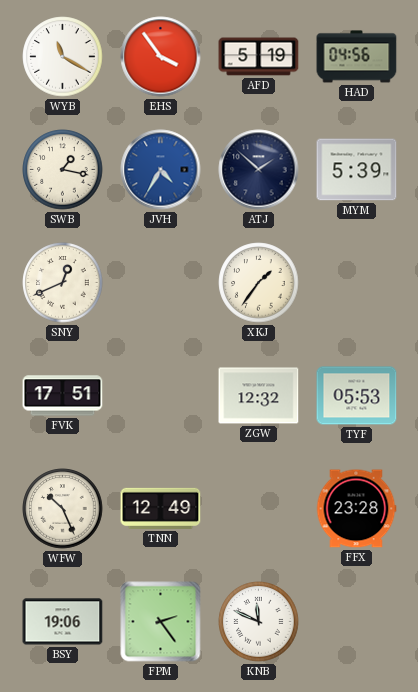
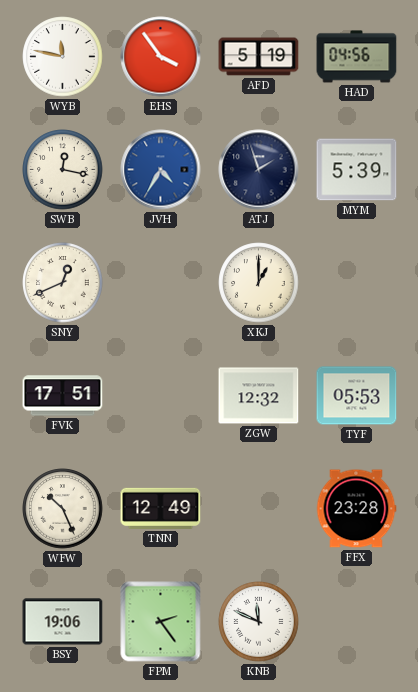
WYB: 11:20 -> 11:47 (63, 57)
SWB: 1:17 -> 12:17 (63, 170)
ATJ: 1:52 -> 1:57 (259, 170)
XKJ: 1:36 -> 1:00 (259, 283)
